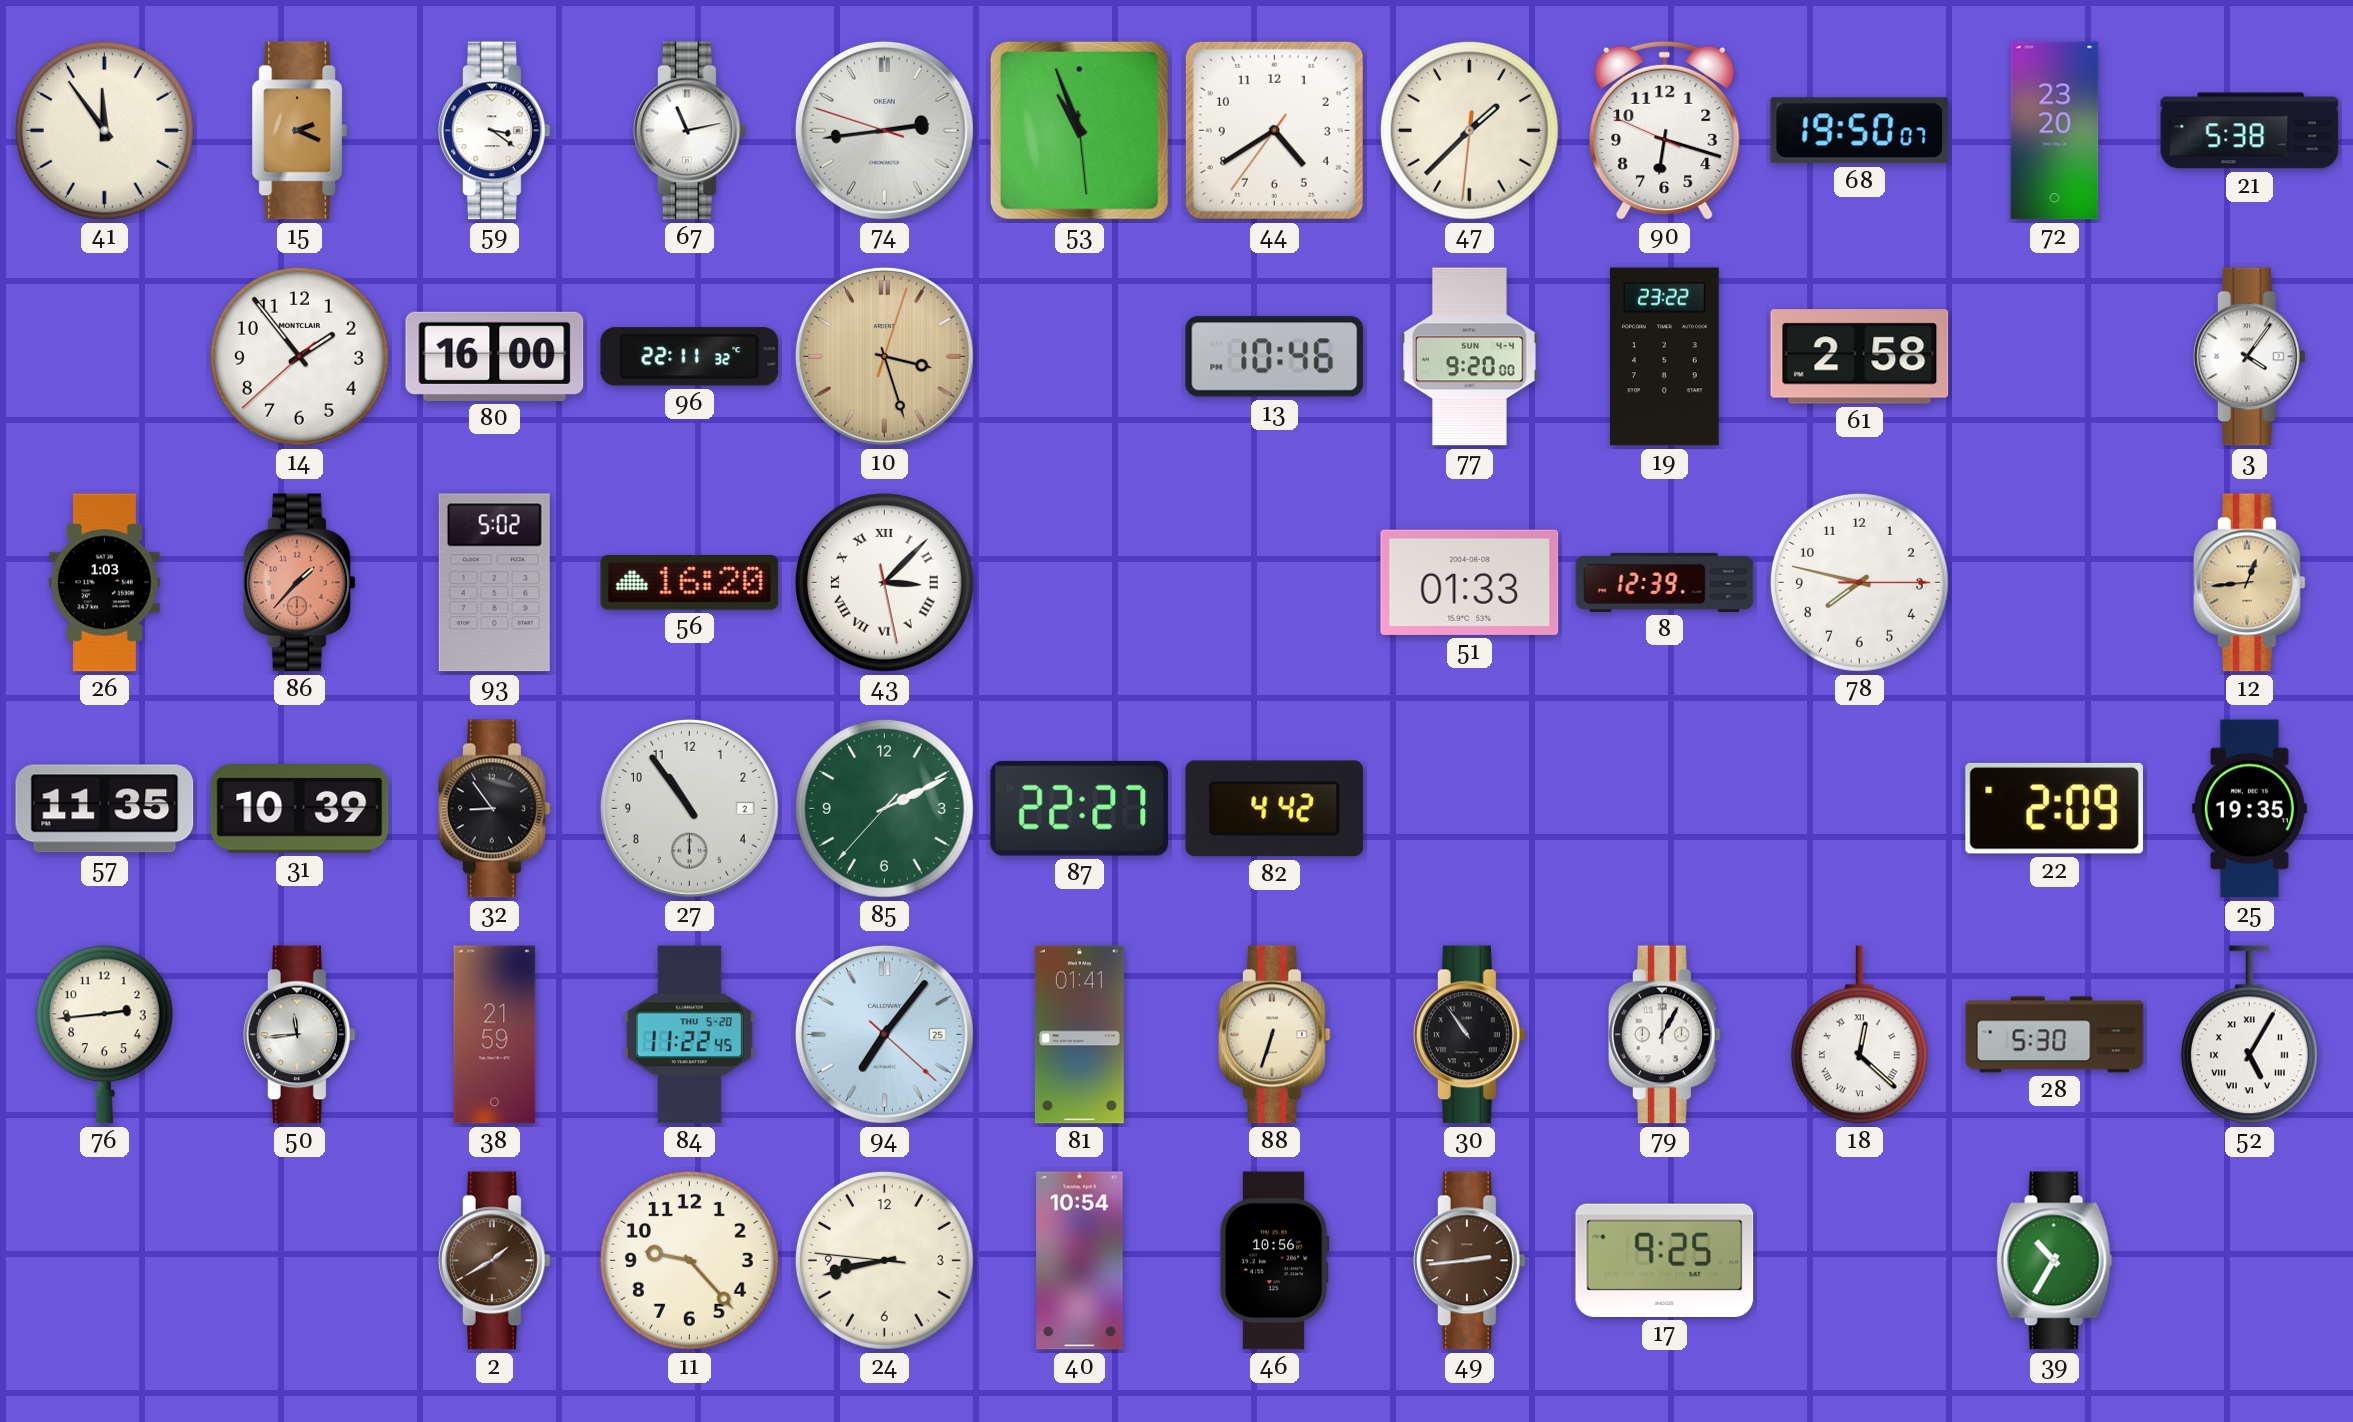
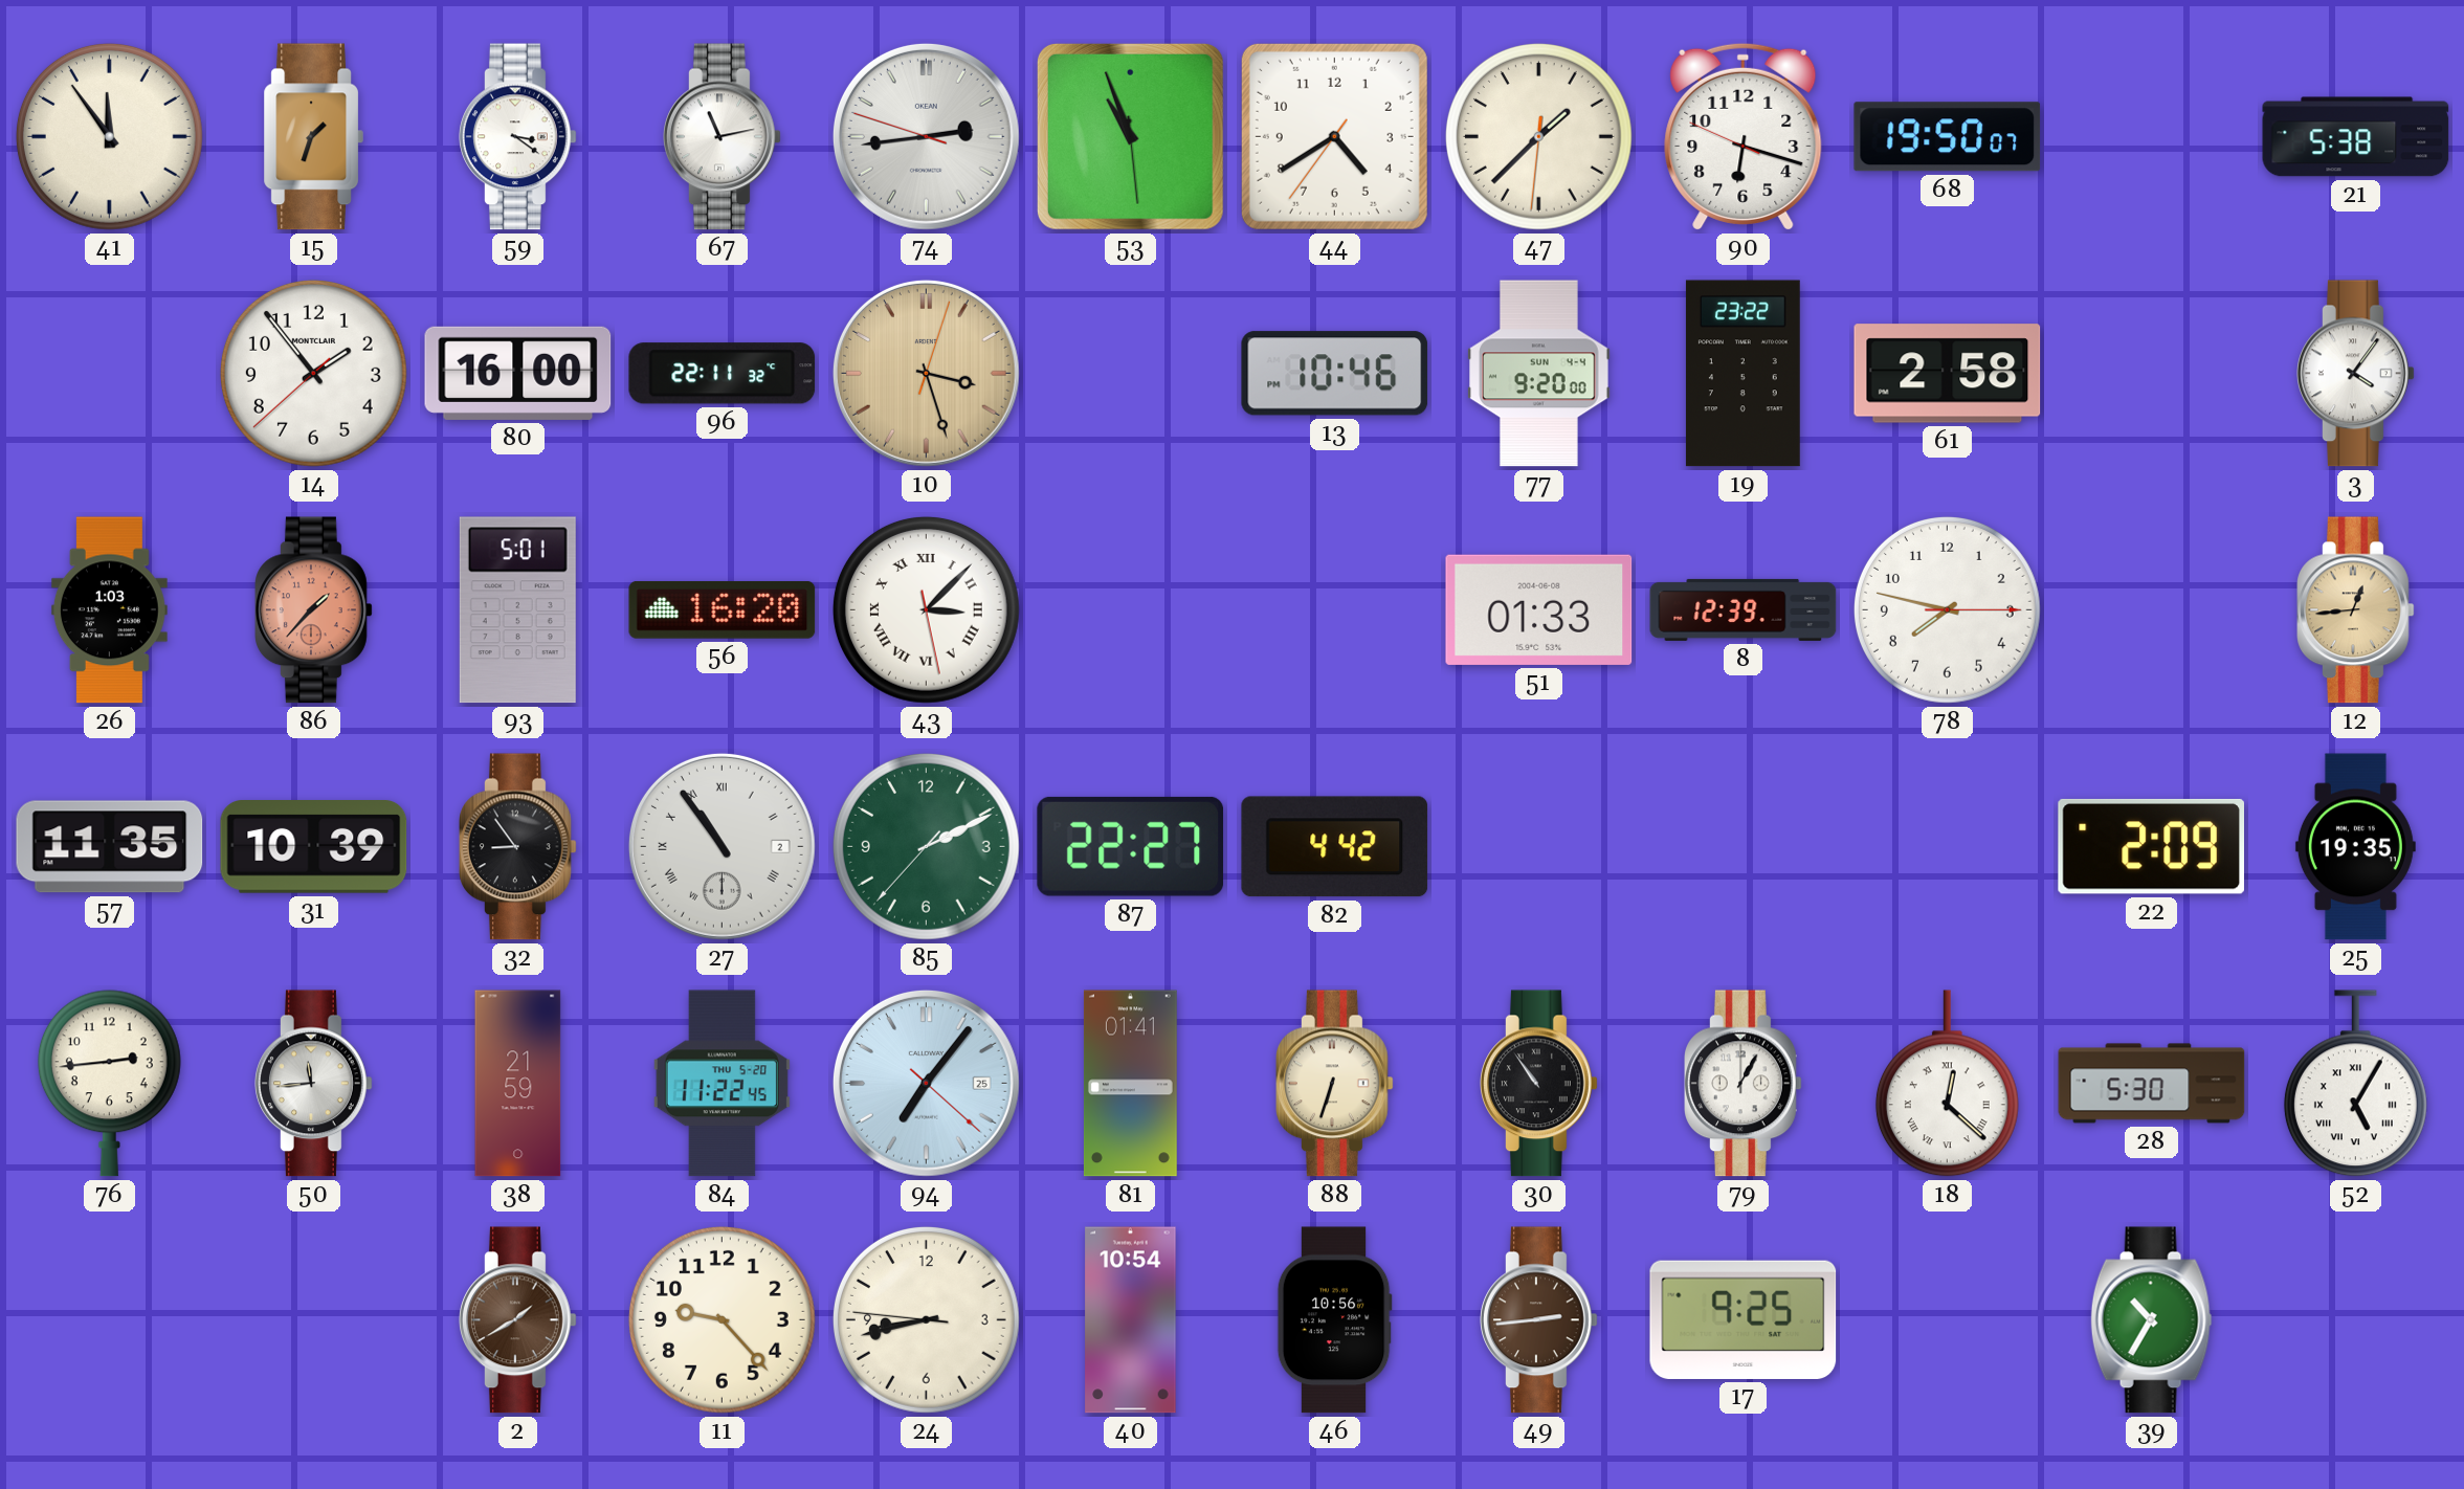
15: 2:19 -> 1:33 (313, 137)
72: 23:20 -> none (2055, 131)
93: 5:02 -> 5:01 (517, 610)
27 numerals: Arabic -> Roman (722, 846)
